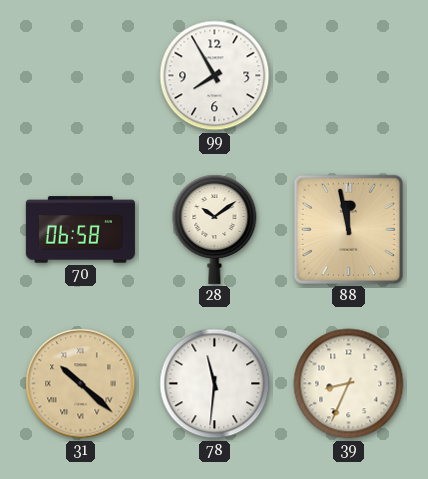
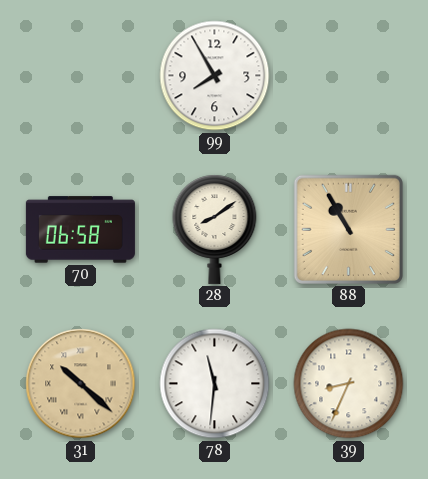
28: 10:09 -> 8:09 (215, 229)
88: 11:58 -> 10:55 (348, 229)
